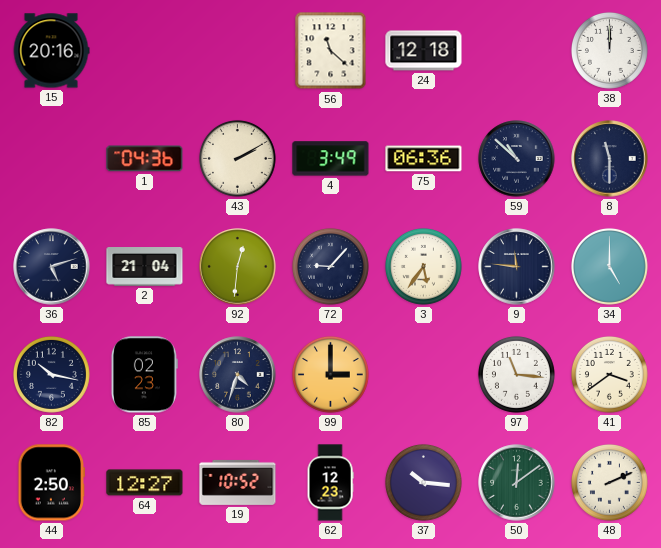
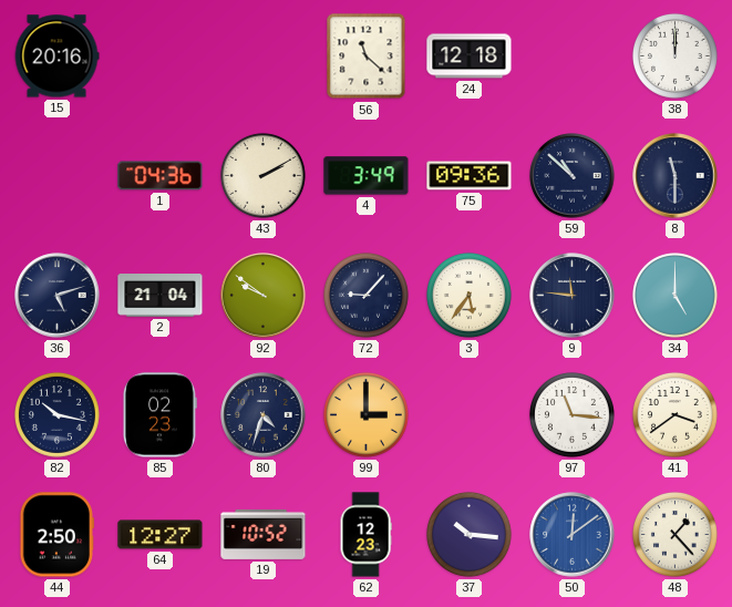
75: 06:36 -> 09:36 (470, 176)
92: 12:31 -> 9:51 (264, 296)
50 dial: green -> blue (573, 535)
48: 2:11 -> 1:23 (674, 534)
